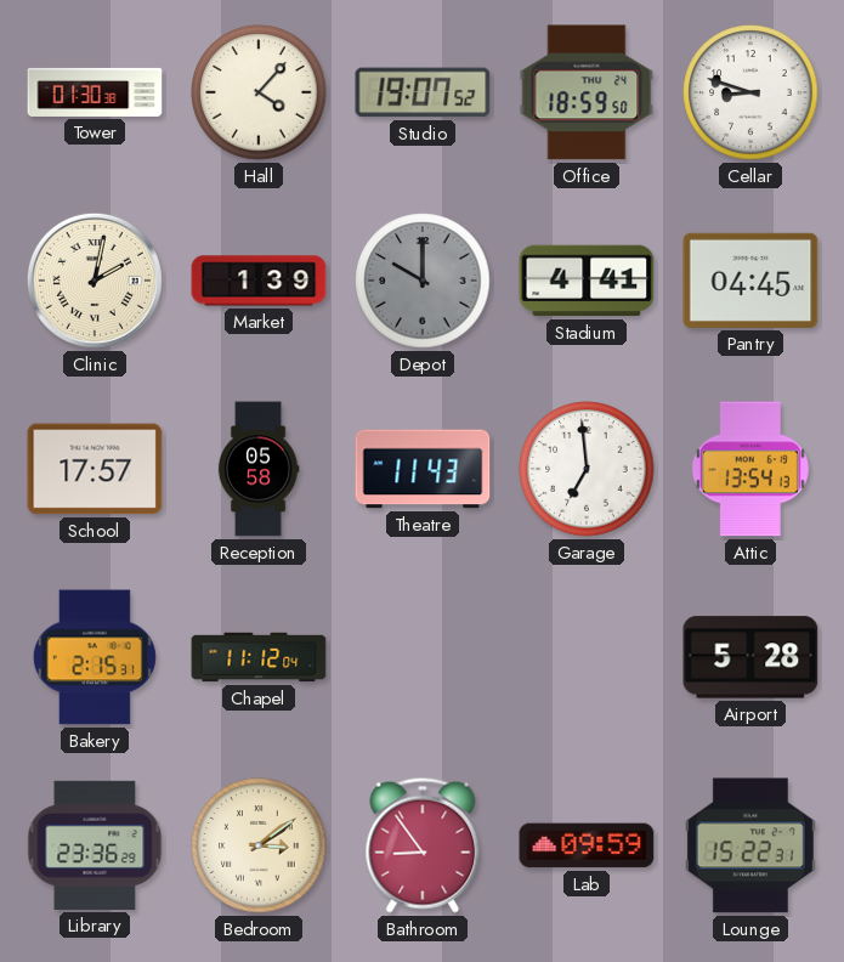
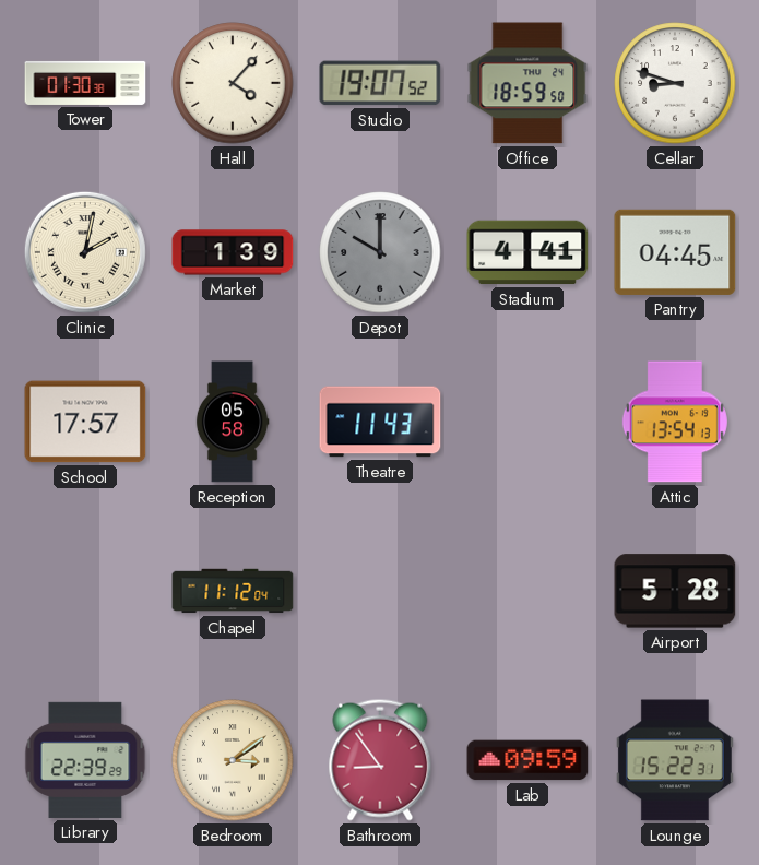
Garage: 6:59 -> none (587, 469)
Bakery: 2:15 -> none (95, 657)
Library: 23:36 -> 22:39 (85, 760)
